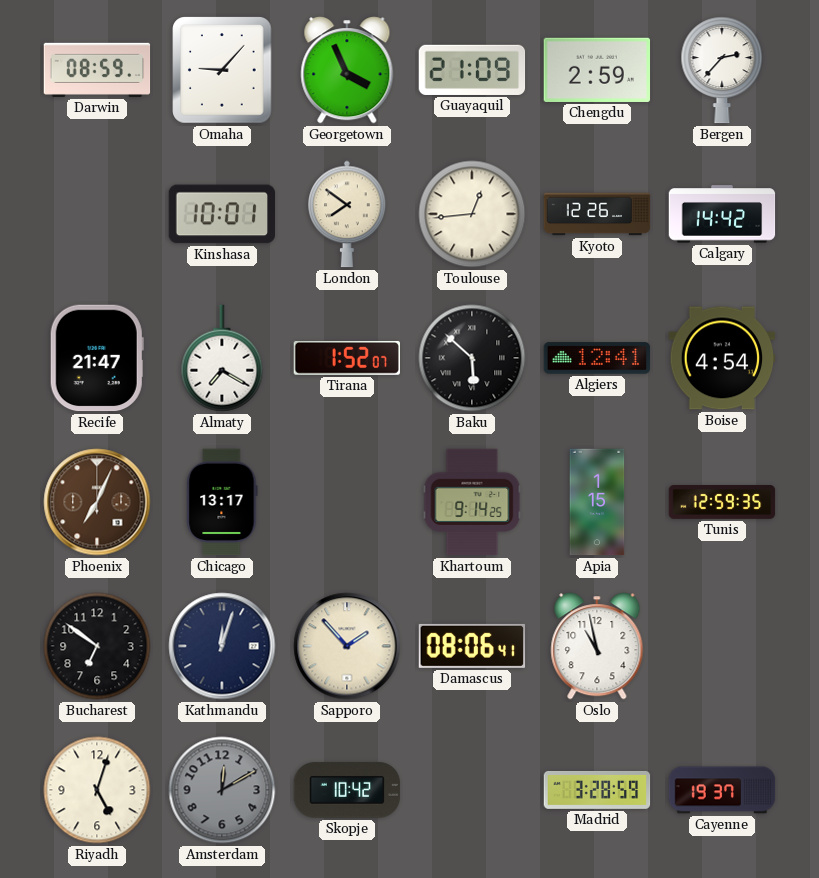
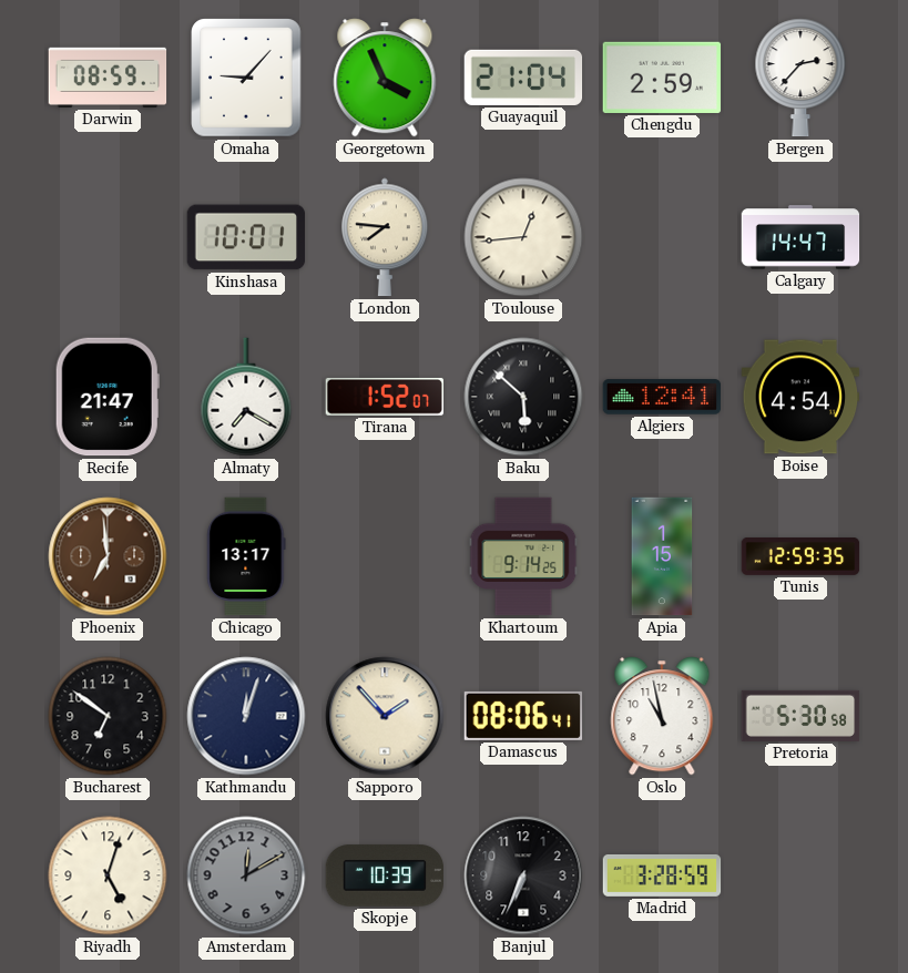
Guayaquil: 21:09 -> 21:04 (523, 78)
London: 7:51 -> 7:46 (385, 237)
Kyoto: 12:26 -> none (597, 214)
Calgary: 14:42 -> 14:47 (800, 237)
Phoenix: 7:04 -> 6:59 (108, 556)
Pretoria: none -> 5:30 (800, 716)
Skopje: 10:42 -> 10:39 (385, 875)
Banjul: none -> 6:34 (523, 875)
Cayenne: 19:37 -> none (722, 790)
